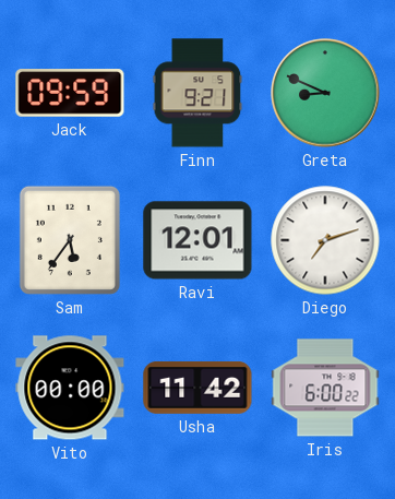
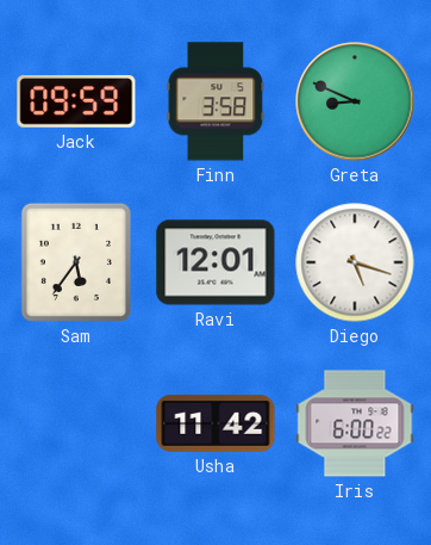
Finn: 9:21 -> 3:58 (215, 101)
Diego: 7:12 -> 5:18 (355, 262)
Vito: 00:00 -> none (70, 388)
